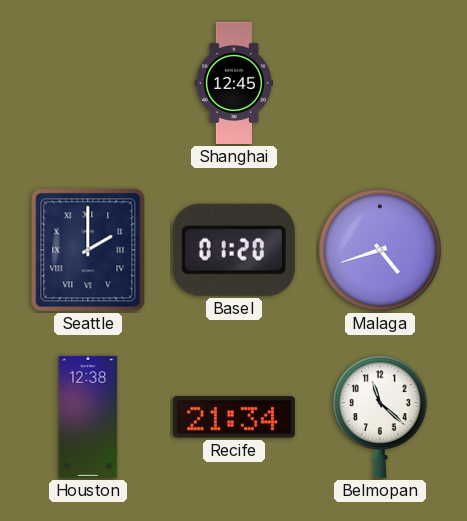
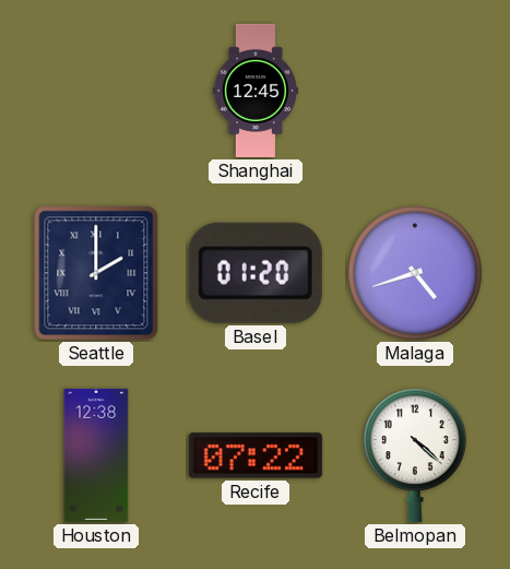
Recife: 21:34 -> 07:22 (256, 455)
Belmopan: 11:22 -> 4:22 (415, 455)
